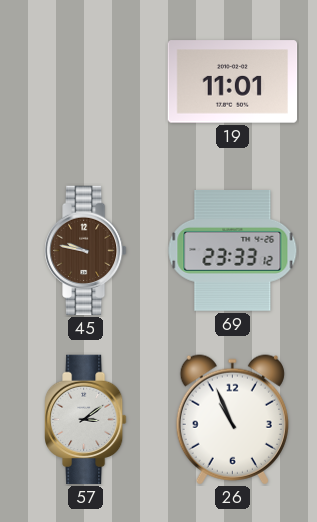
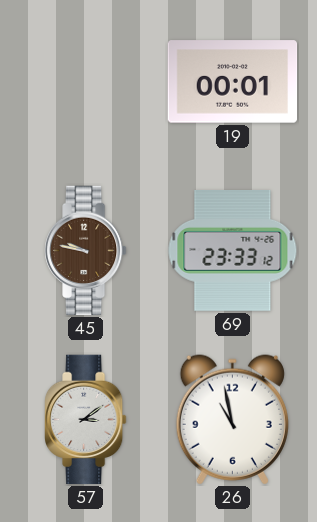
19: 11:01 -> 00:01 (233, 82)
26: 10:56 -> 10:58 (232, 420)
